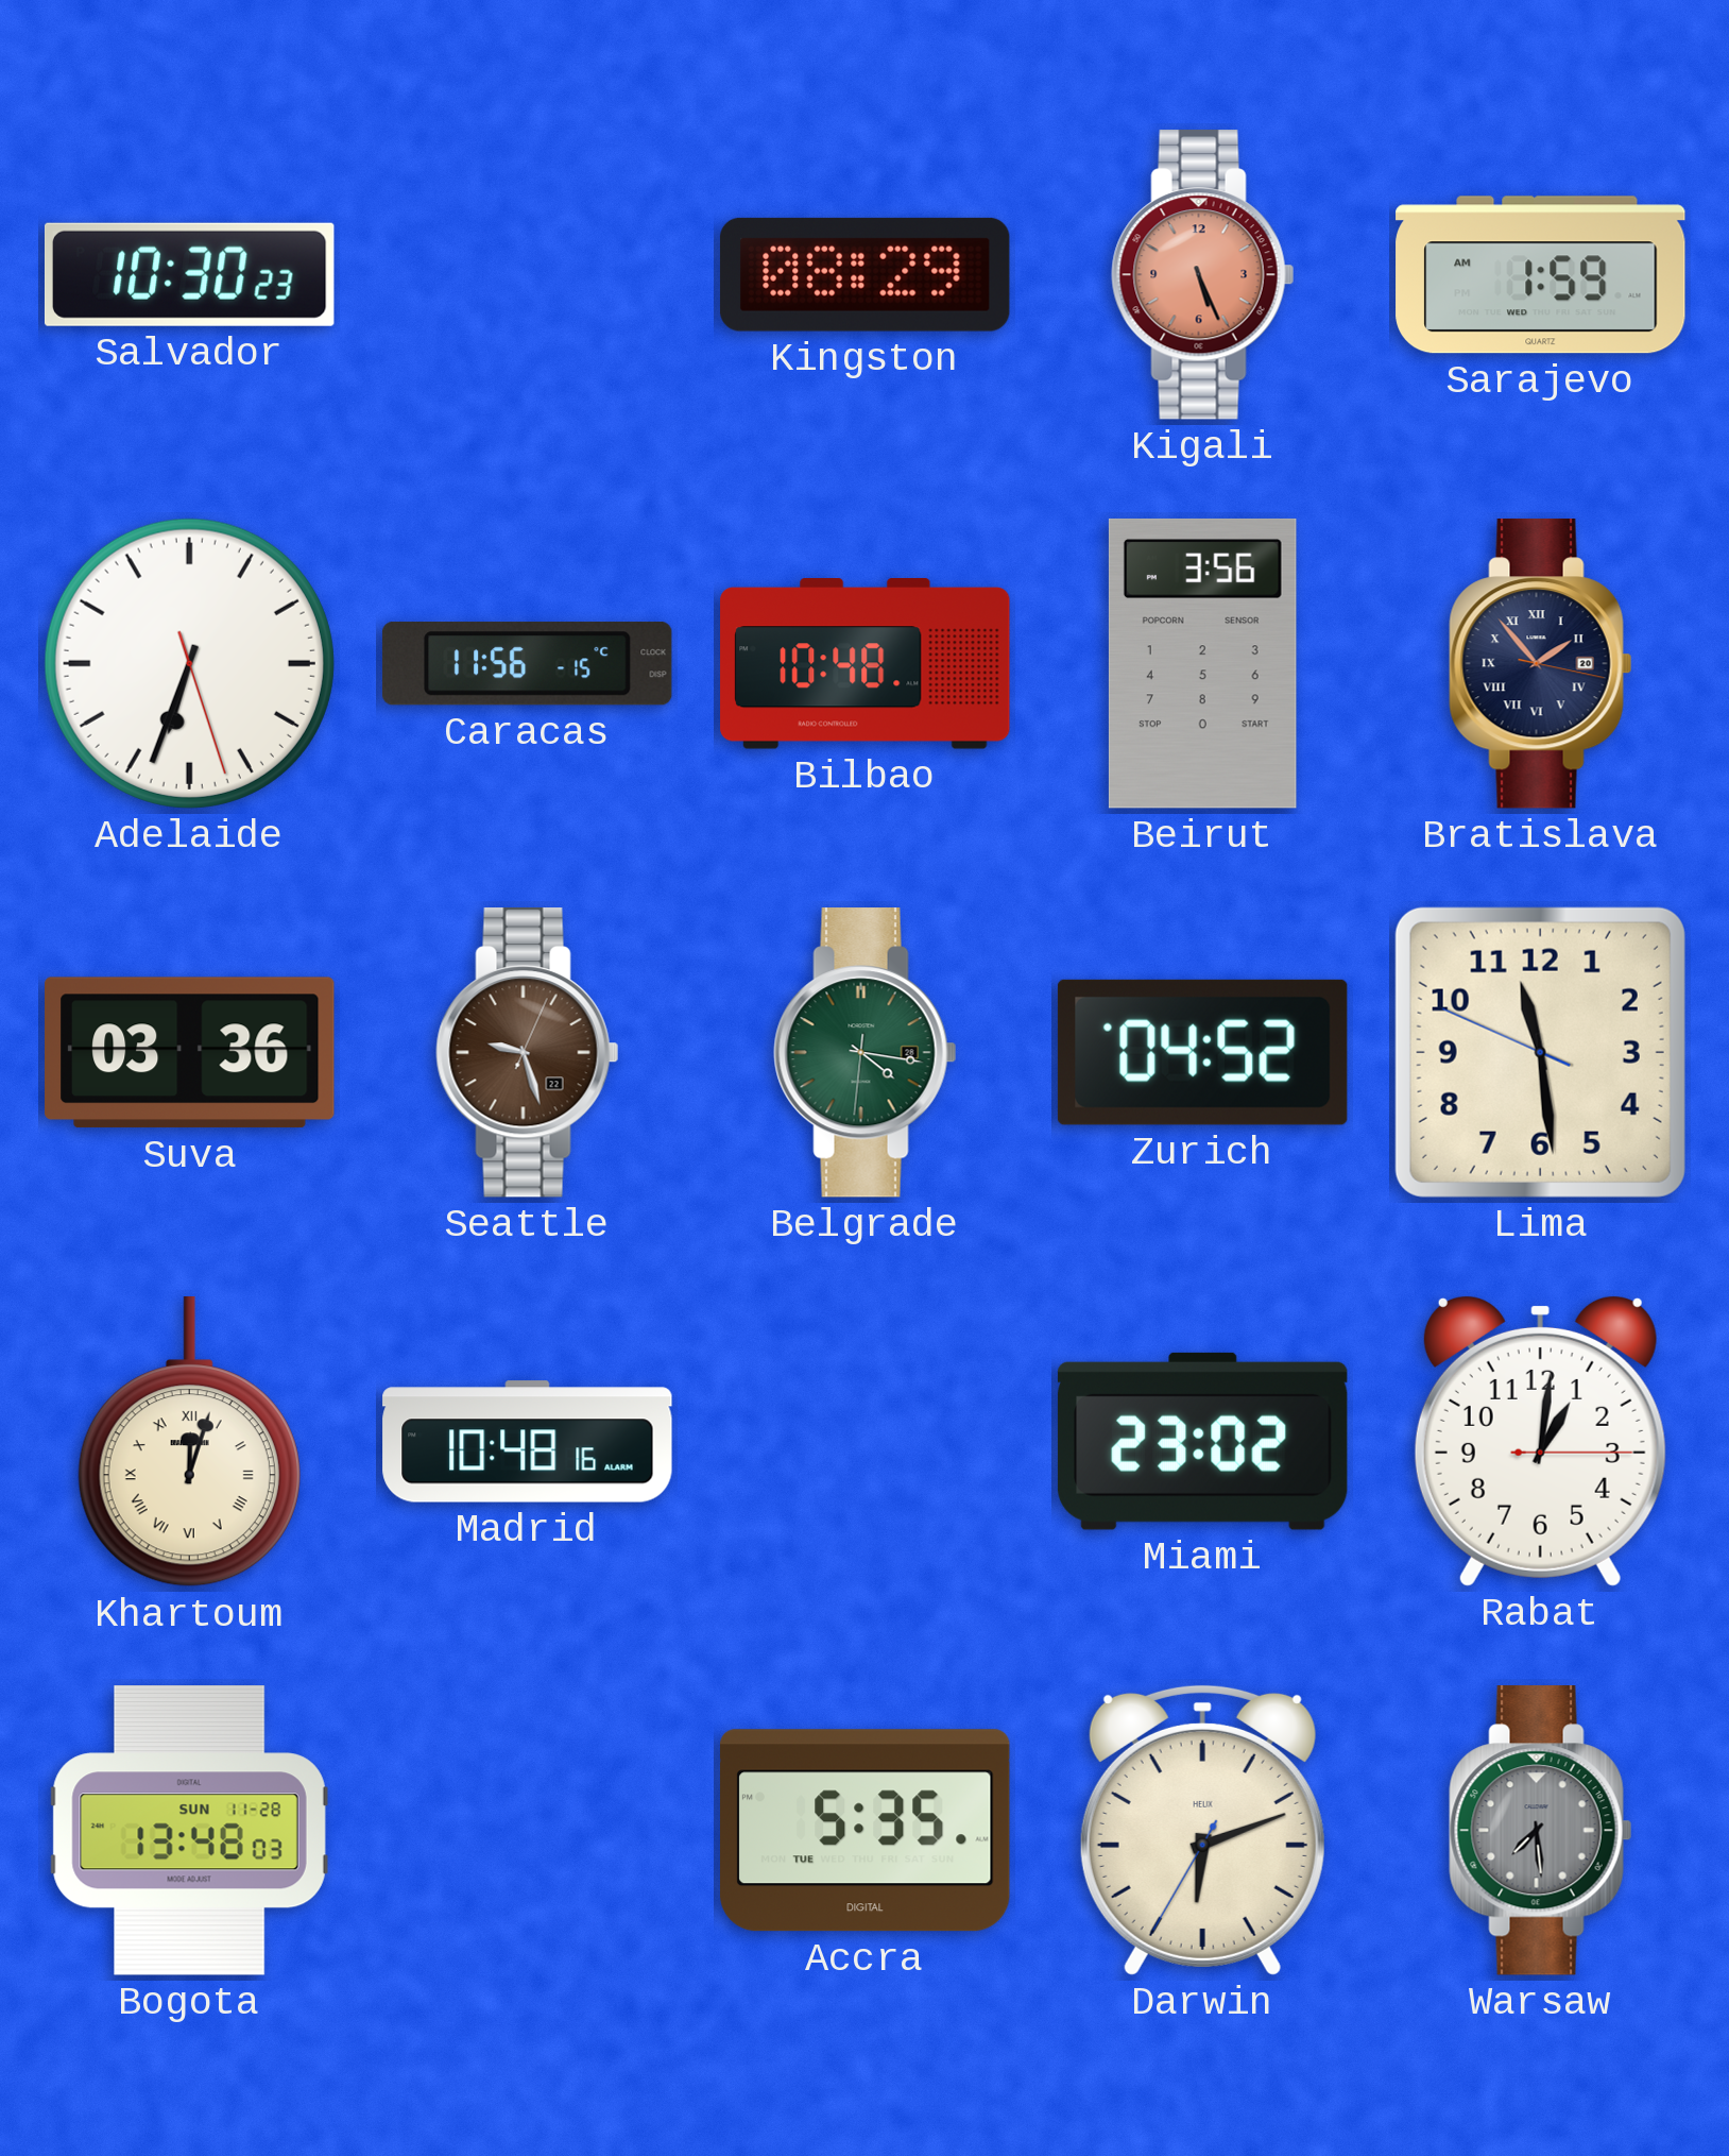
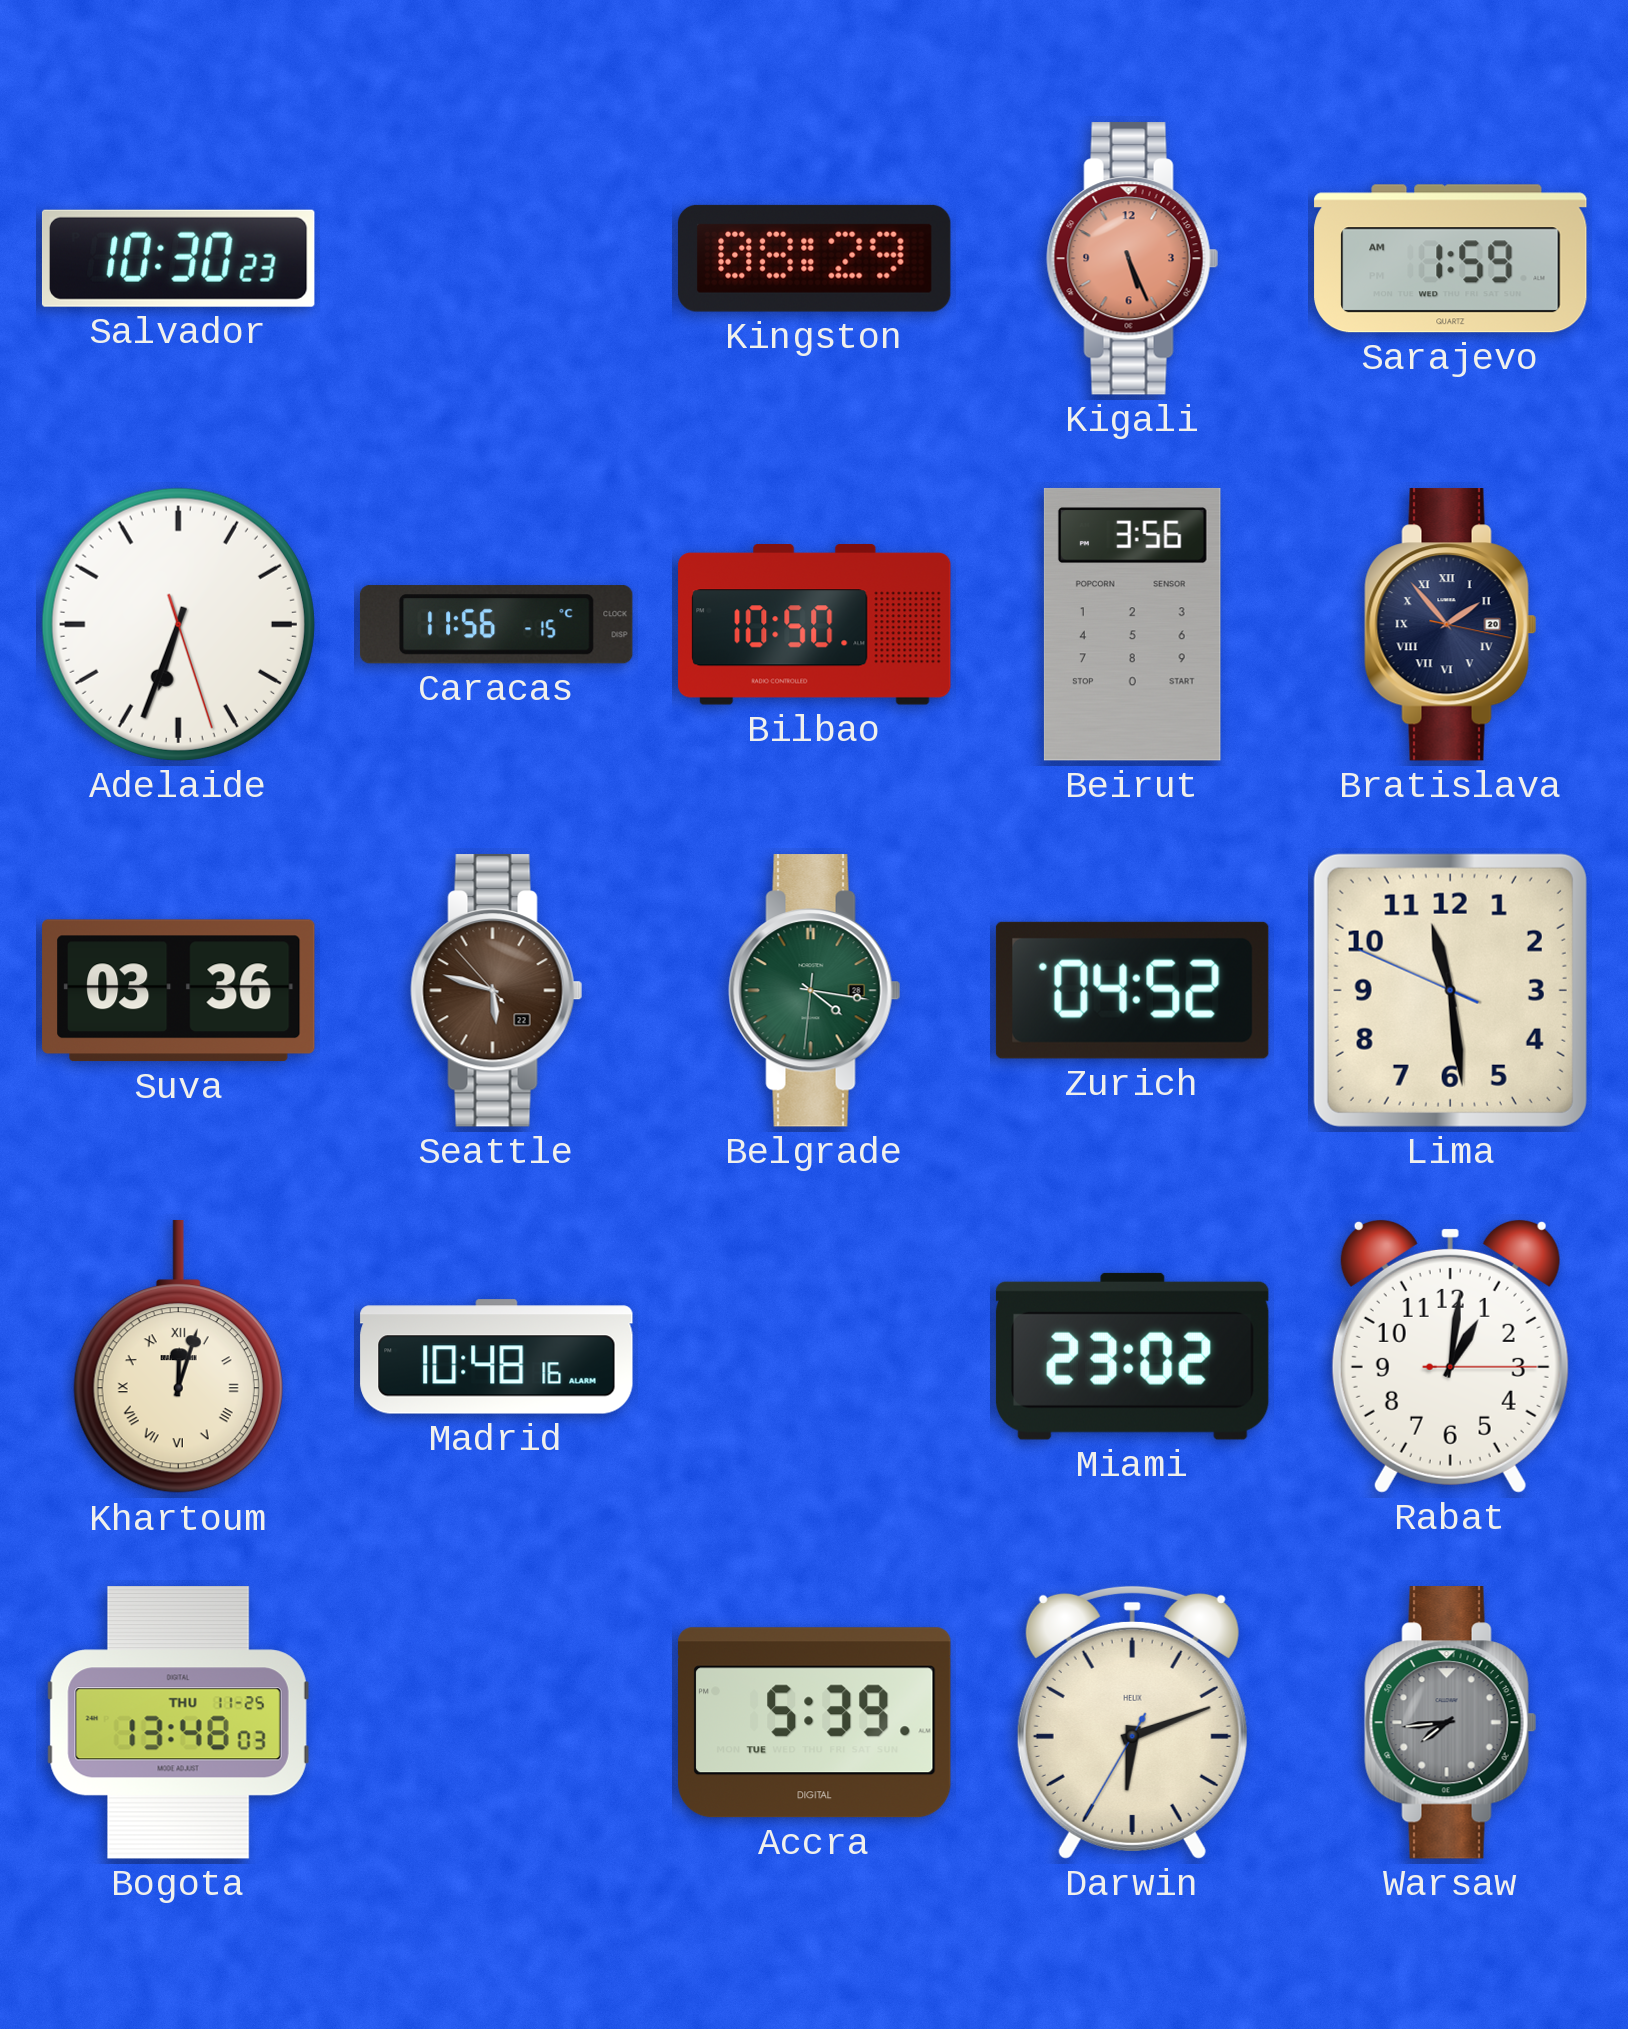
Bilbao: 10:48 -> 10:50 (815, 625)
Seattle: 9:27 -> 5:47 (497, 991)
Bogota date: SUN 11-28 -> THU 11-25 (178, 1723)
Accra: 5:35 -> 5:39 (815, 1723)
Warsaw: 7:29 -> 7:44 (1451, 1723)
